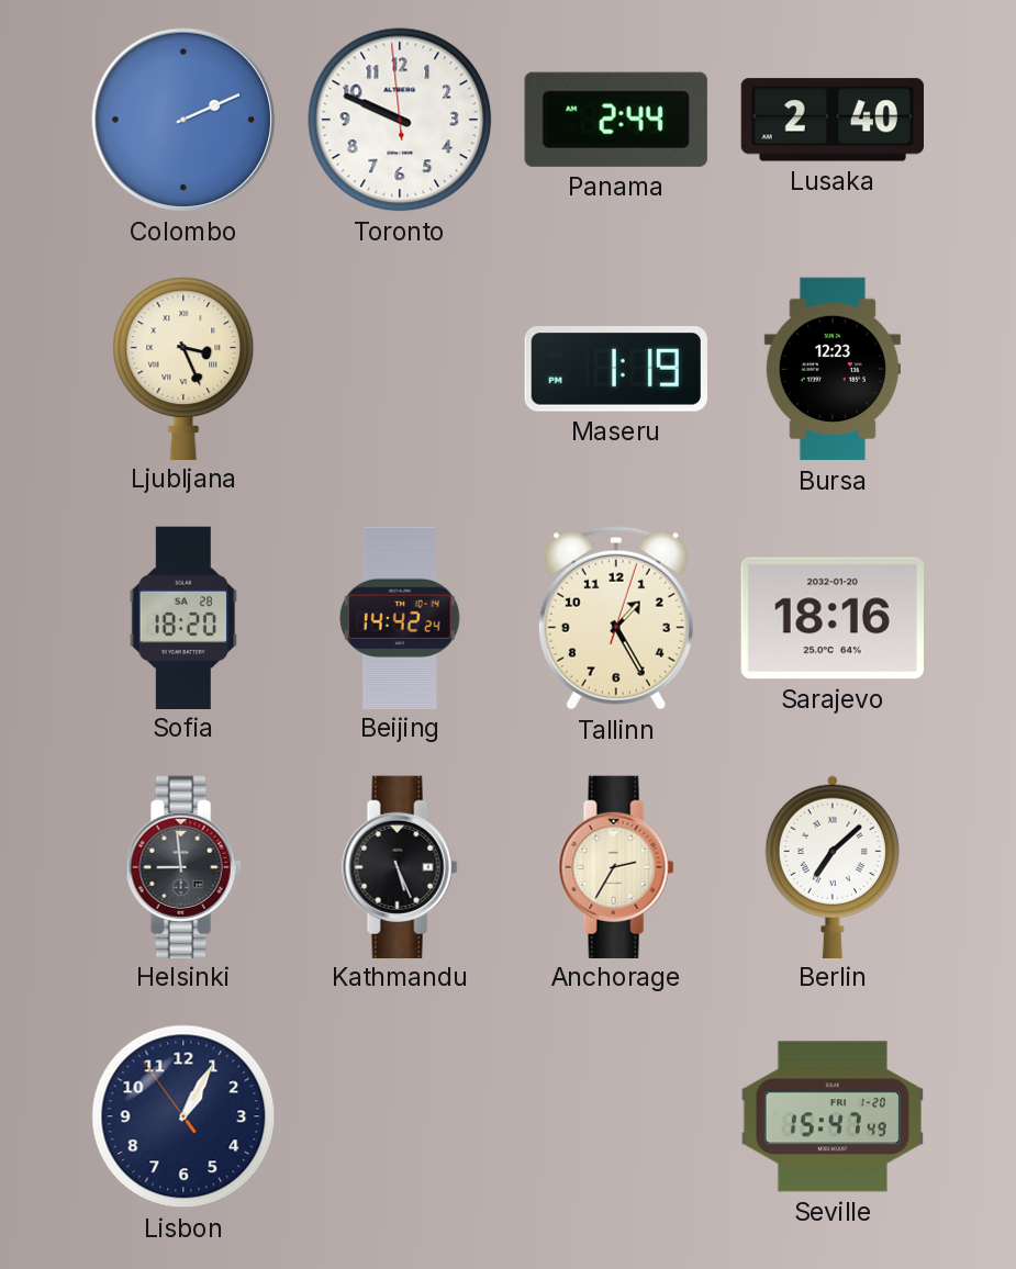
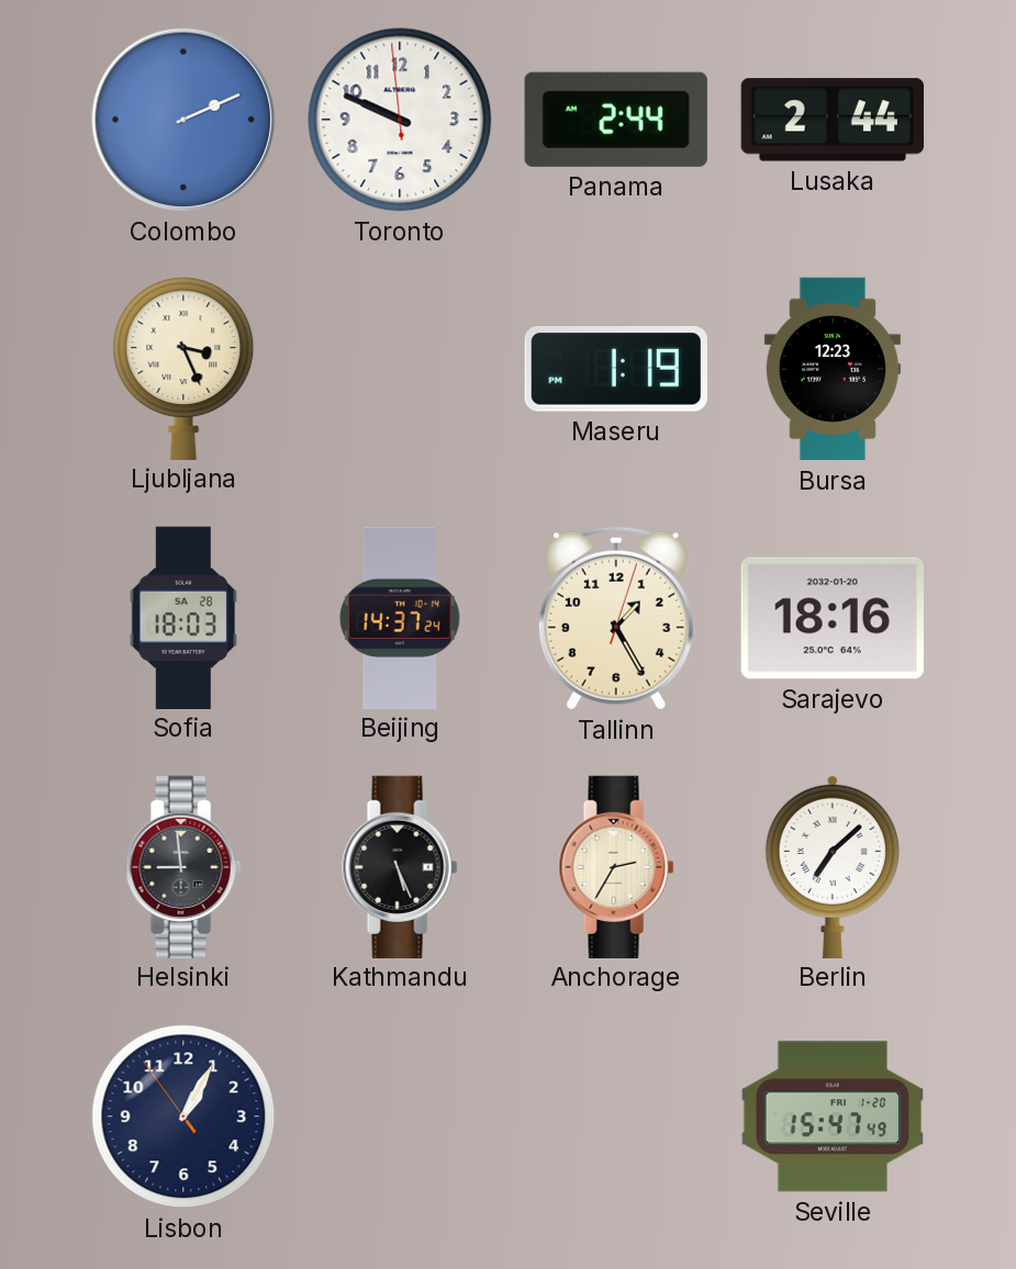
Lusaka: 2:40 -> 2:44 (831, 120)
Sofia: 18:20 -> 18:03 (183, 617)
Beijing: 14:42 -> 14:37 (400, 617)
